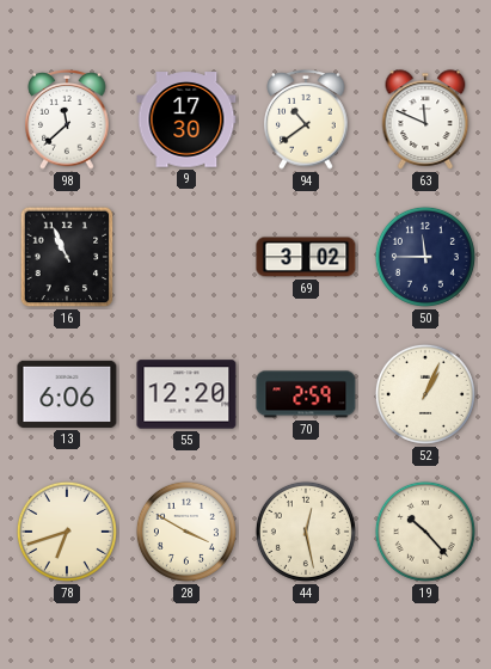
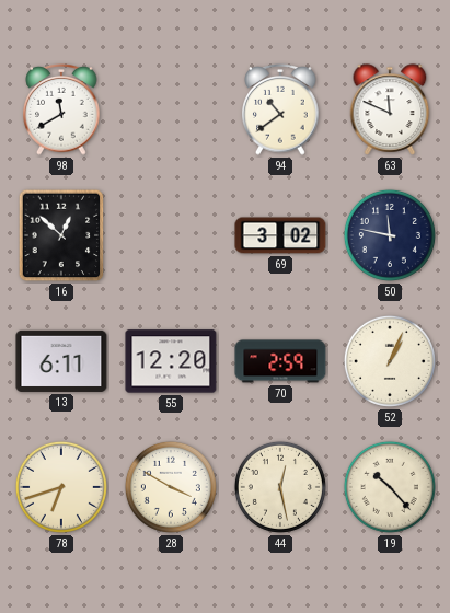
98: 11:38 -> 11:40 (61, 111)
9: 17:30 -> none (186, 119)
16: 10:56 -> 12:52 (61, 235)
50: 11:45 -> 11:47 (390, 235)
13: 6:06 -> 6:11 (61, 361)
